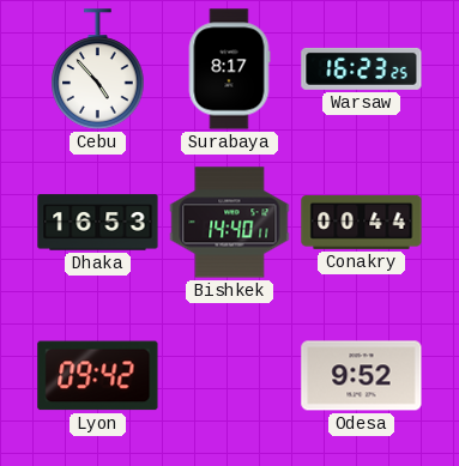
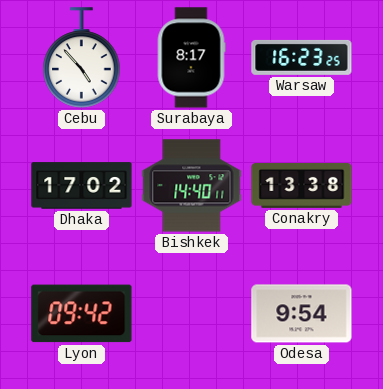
Dhaka: 16:53 -> 17:02 (82, 186)
Conakry: 00:44 -> 13:38 (302, 185)
Odesa: 9:52 -> 9:54 (302, 314)
